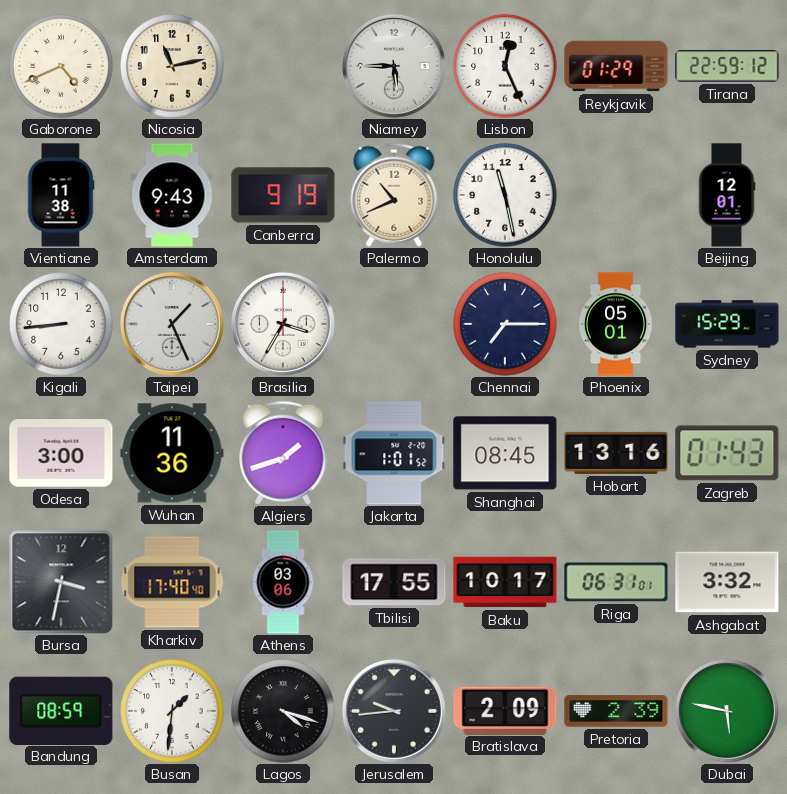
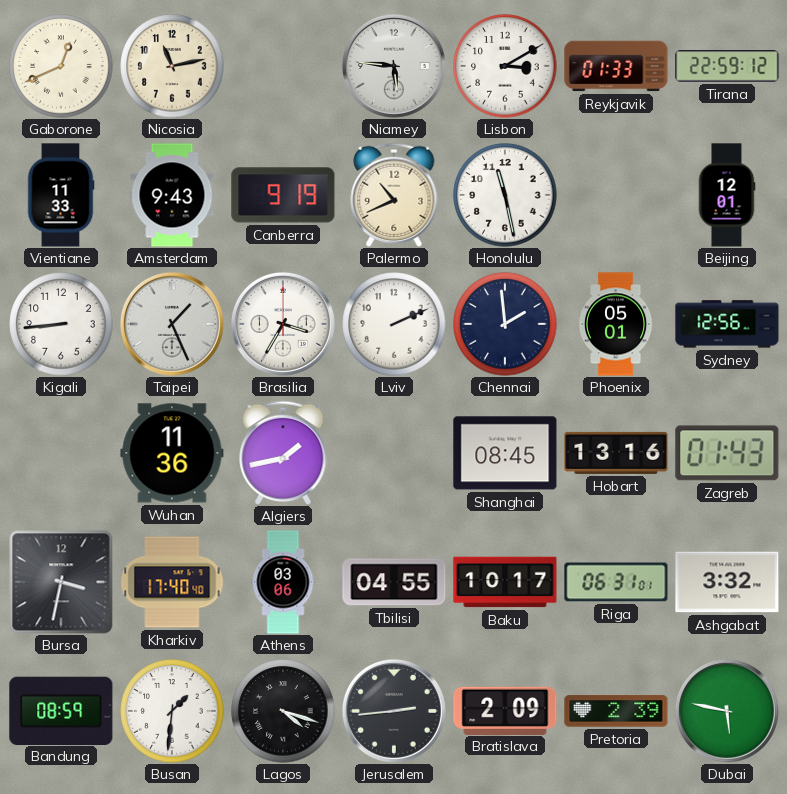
Gaborone: 4:41 -> 12:41 (61, 66)
Niamey: 5:45 -> 5:46 (394, 66)
Lisbon: 12:26 -> 3:10 (505, 66)
Reykjavik: 01:29 -> 01:33 (616, 66)
Vientiane: 11:38 -> 11:33 (61, 195)
Lviv: none -> 2:11 (394, 324)
Chennai: 7:15 -> 1:59 (505, 324)
Sydney: 15:29 -> 12:56 (727, 324)
Odesa: 3:00 -> none (61, 453)
Algiers: 1:42 -> 1:43 (283, 453)
Jakarta: 1:01 -> none (394, 453)
Tbilisi: 17:55 -> 04:55 (394, 582)
Jerusalem: 9:44 -> 2:44 (394, 711)
